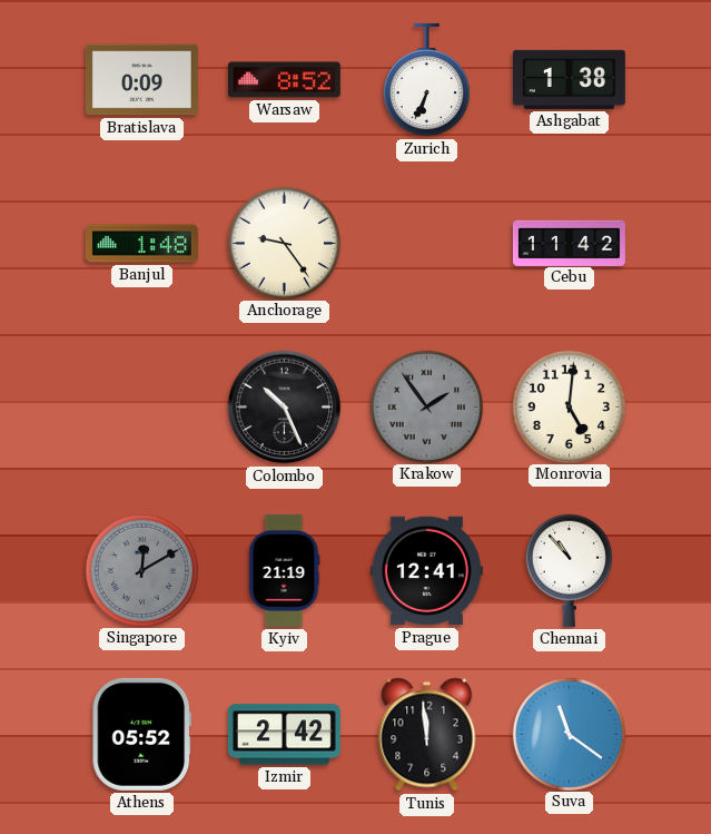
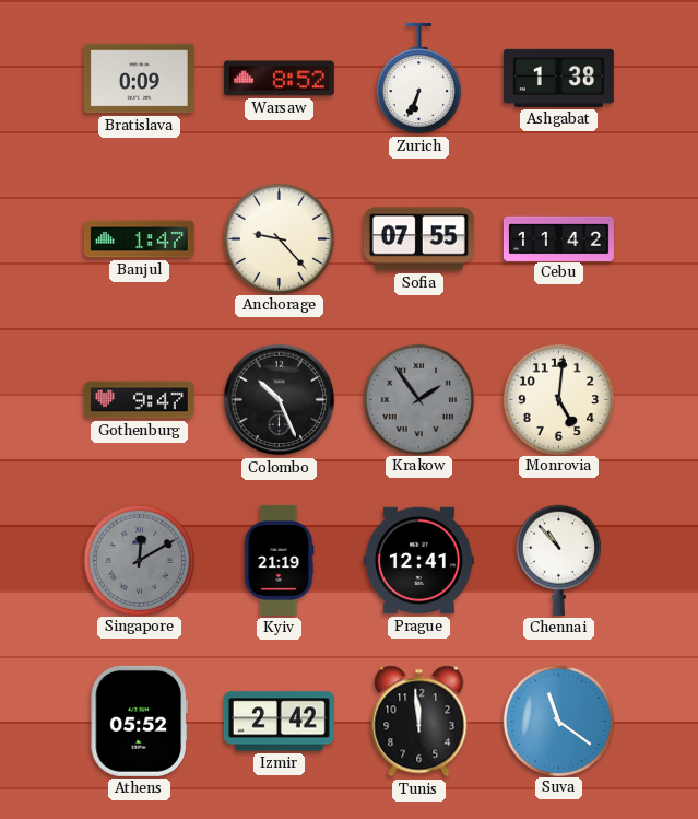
Banjul: 1:48 -> 1:47 (139, 239)
Anchorage: 9:24 -> 9:23 (279, 238)
Sofia: none -> 07:55 (418, 239)
Gothenburg: none -> 9:47 (139, 400)
